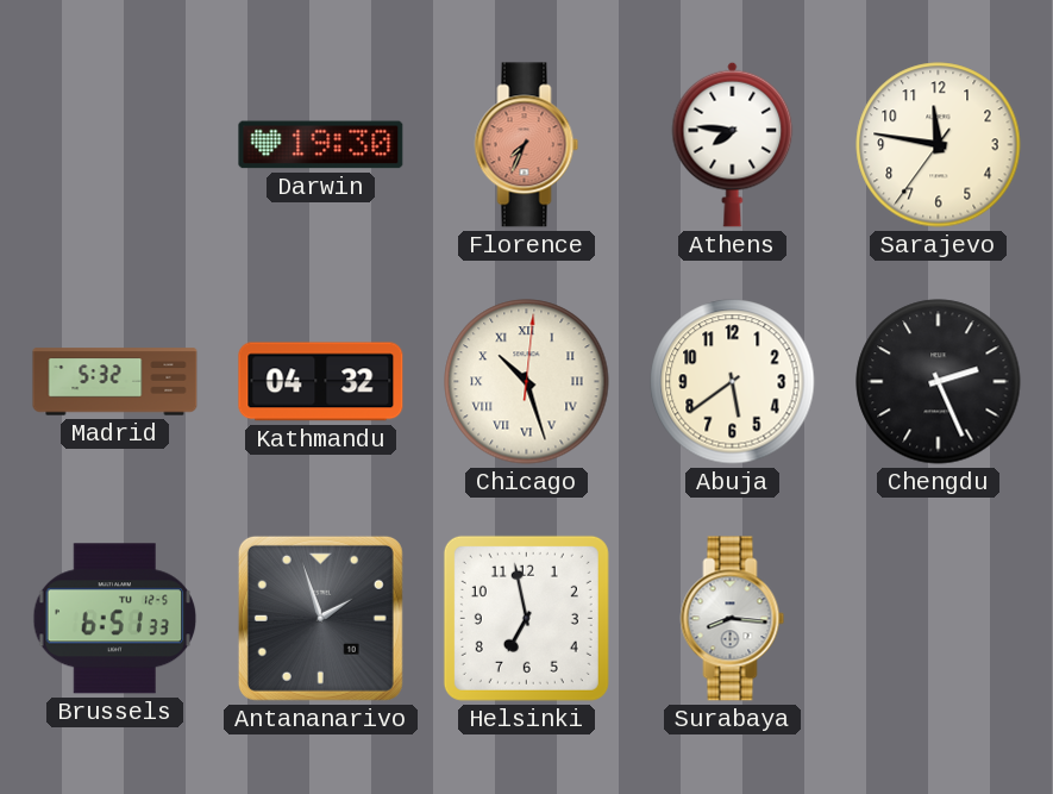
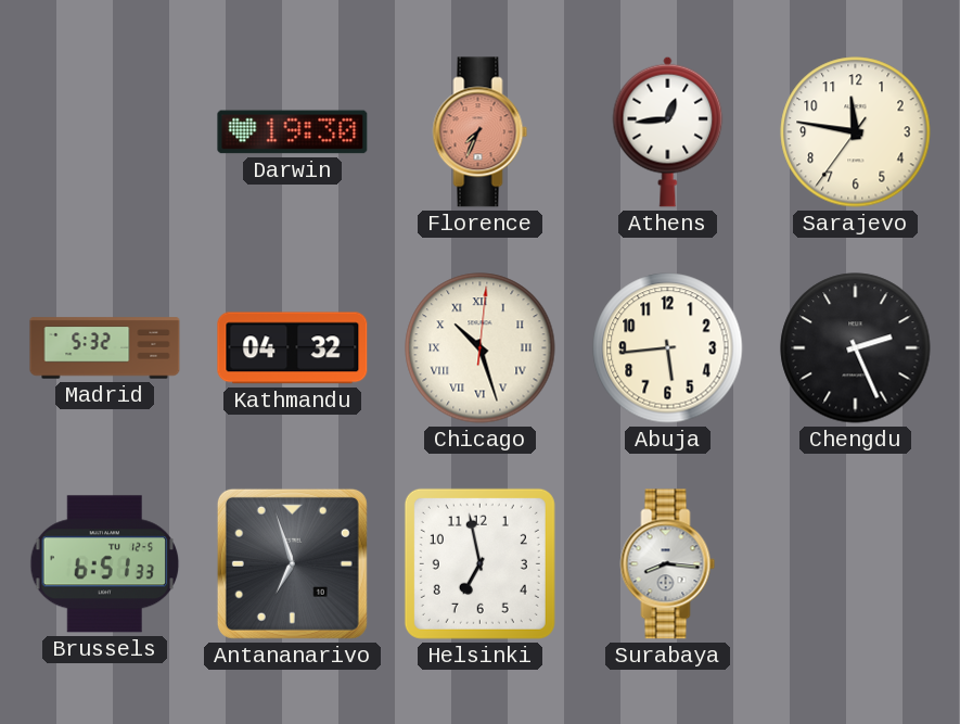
Athens: 7:46 -> 12:44 (668, 131)
Abuja: 5:39 -> 5:44 (668, 348)
Antananarivo: 1:57 -> 6:57 (292, 563)
